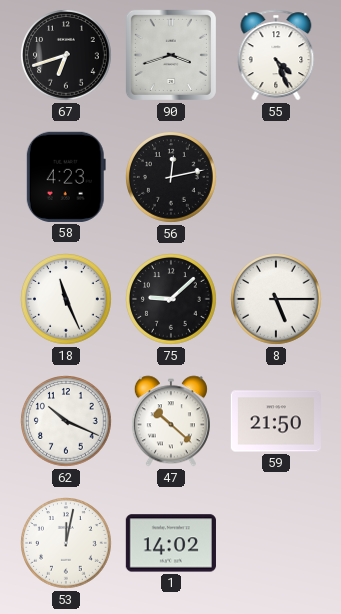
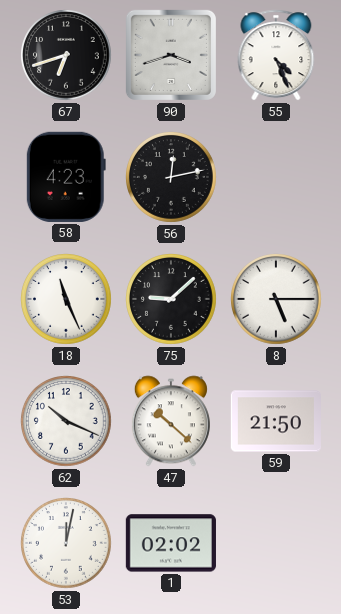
1: 14:02 -> 02:02 (171, 543)
